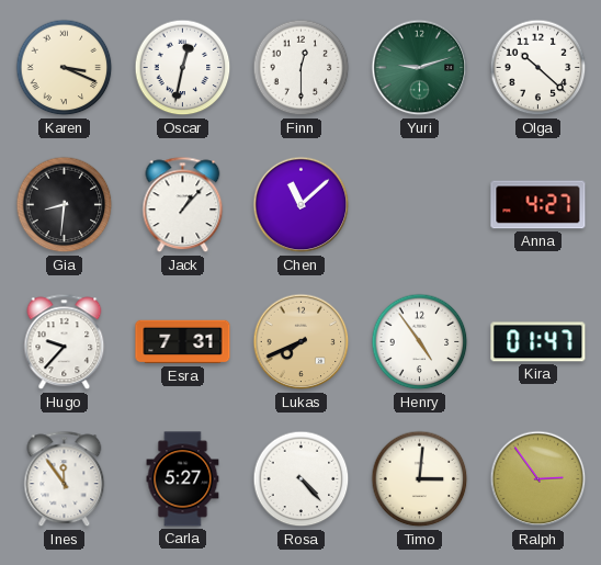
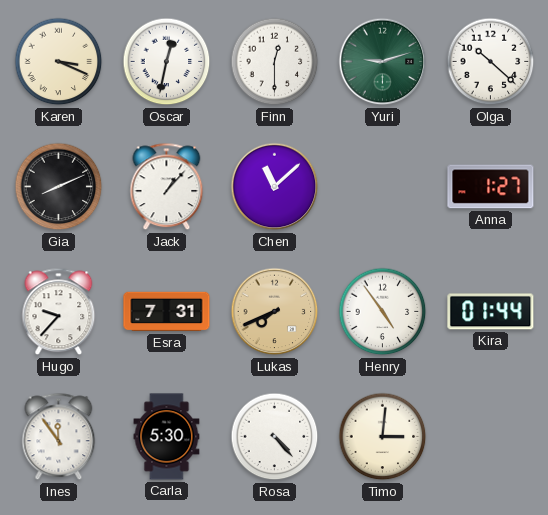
Gia: 8:31 -> 8:11 (59, 187)
Anna: 4:27 -> 1:27 (491, 187)
Kira: 01:47 -> 01:44 (491, 312)
Carla: 5:27 -> 5:30 (167, 437)
Ralph: 2:54 -> none (538, 479)
